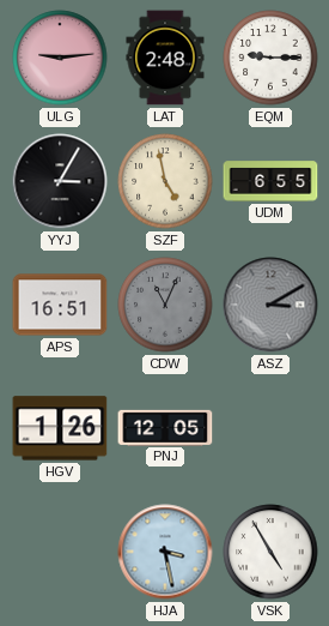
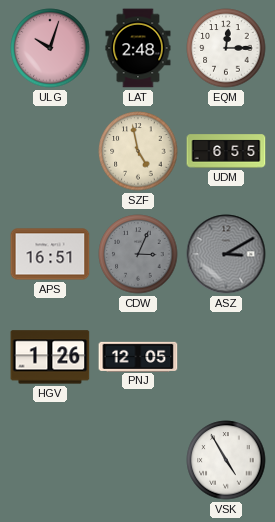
ULG: 9:14 -> 10:03 (50, 48)
EQM: 9:15 -> 12:15 (226, 48)
YYJ: 3:05 -> none (60, 181)
CDW: 11:04 -> 3:04 (138, 254)
HJA: 3:28 -> none (165, 552)
